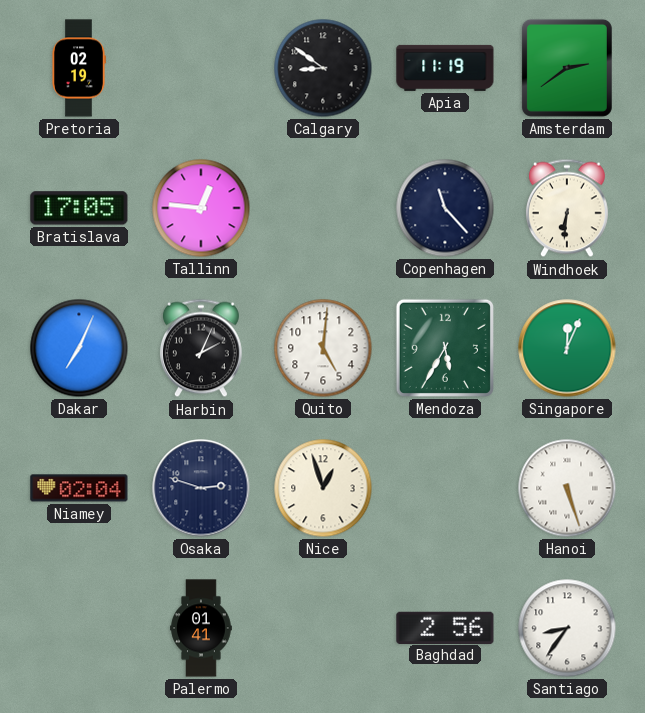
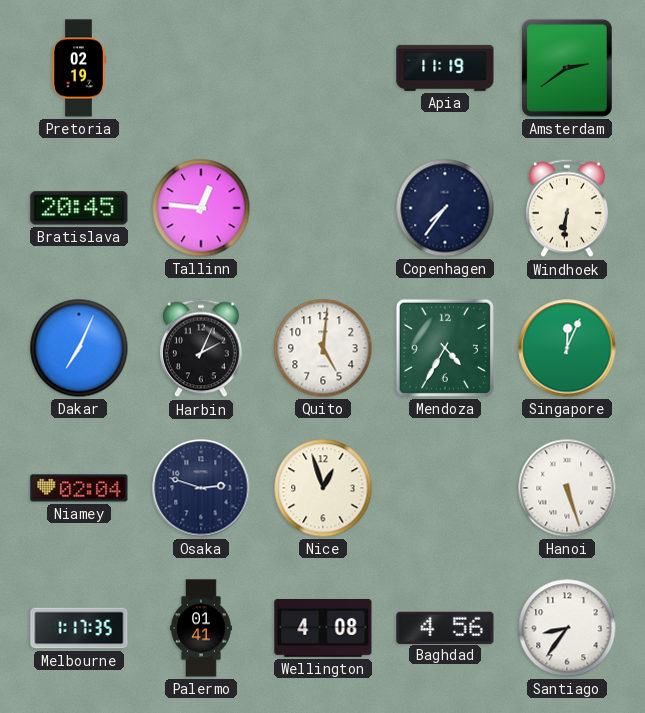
Calgary: 8:51 -> none (323, 68)
Bratislava: 17:05 -> 20:45 (79, 208)
Copenhagen: 11:23 -> 7:36 (445, 208)
Mendoza: 5:35 -> 4:35 (445, 348)
Melbourne: none -> 1:17 (79, 628)
Wellington: none -> 4:08 (323, 629)
Baghdad: 2:56 -> 4:56 (445, 627)
